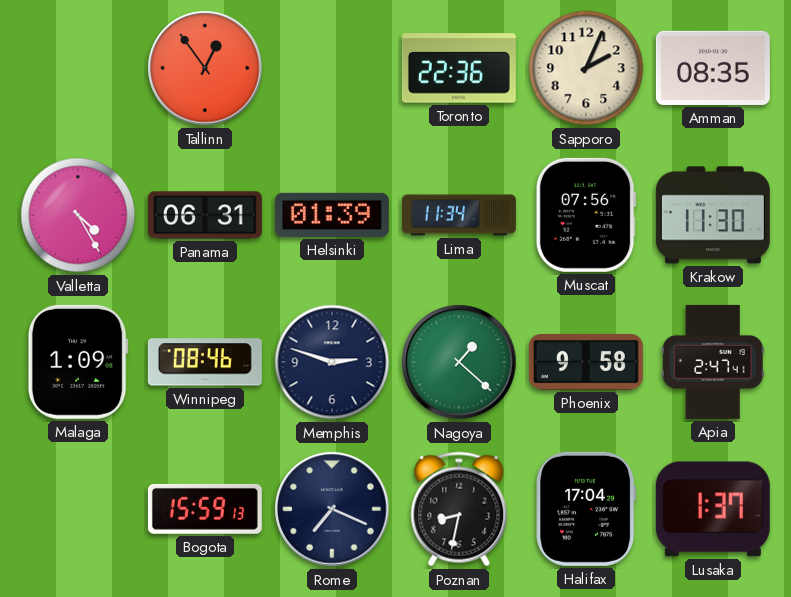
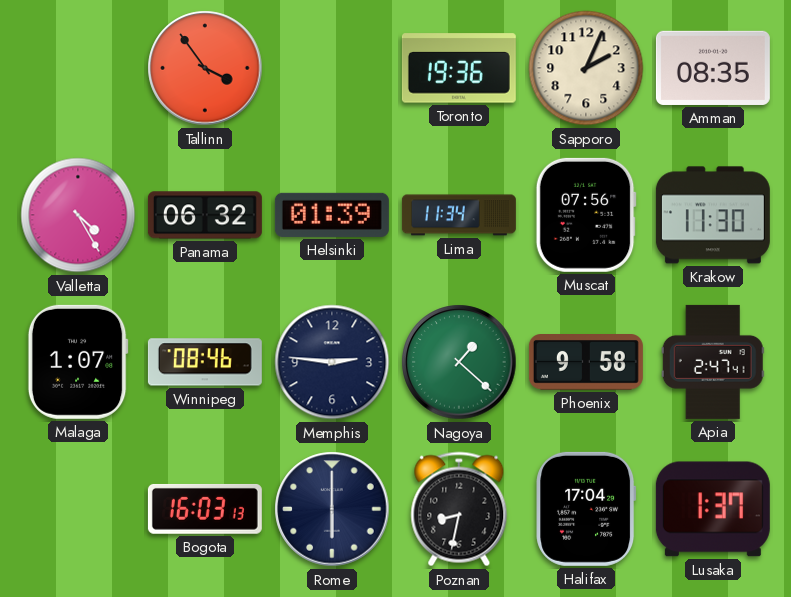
Tallinn: 12:54 -> 3:54 (205, 68)
Toronto: 22:36 -> 19:36 (459, 68)
Panama: 06:31 -> 06:32 (205, 215)
Malaga: 1:09 -> 1:07 (78, 362)
Memphis: 2:48 -> 2:46 (332, 362)
Bogota: 15:59 -> 16:03 (205, 509)
Rome: 7:19 -> 6:00 (332, 509)
